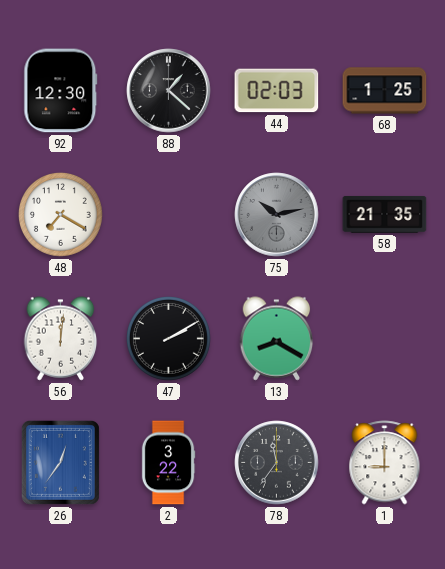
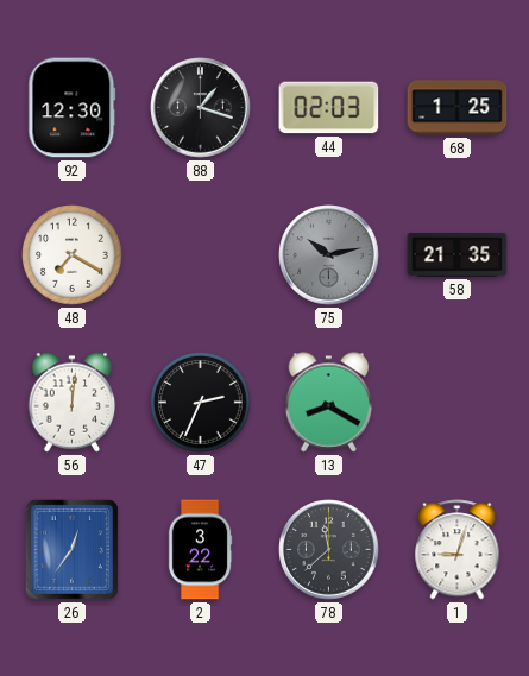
88: 1:22 -> 1:18 (201, 108)
47: 2:10 -> 2:34 (201, 403)
78: 11:36 -> 11:38 (329, 550)
1: 9:00 -> 9:03 (458, 550)
